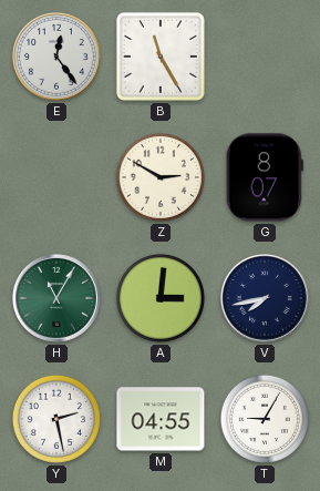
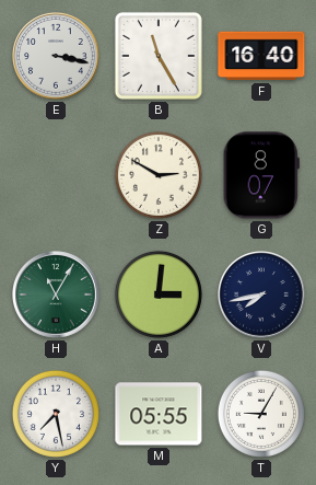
E: 12:24 -> 3:17 (57, 57)
F: none -> 16:40 (261, 56)
Y: 2:28 -> 7:28 (56, 414)
M: 04:55 -> 05:55 (159, 414)
